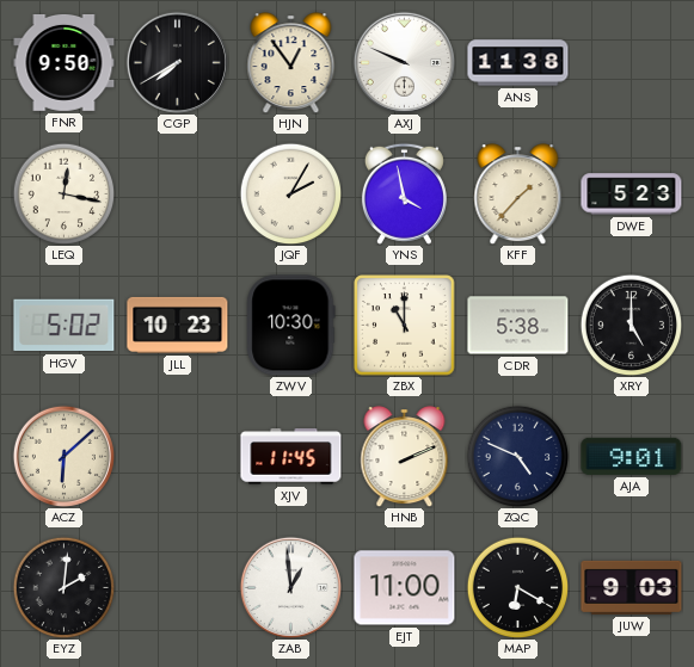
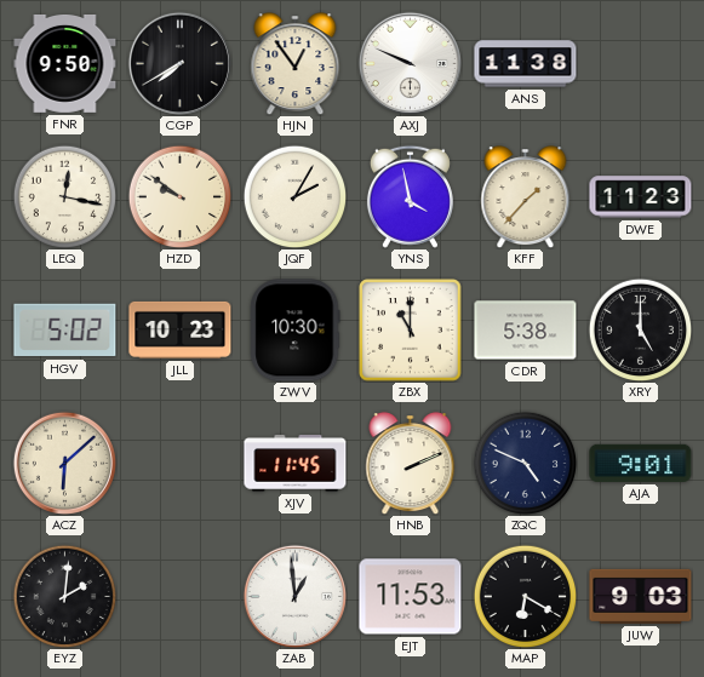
HZD: none -> 9:51 (179, 196)
DWE: 5:23 -> 11:23 (641, 197)
EJT: 11:00 -> 11:53 (411, 597)
